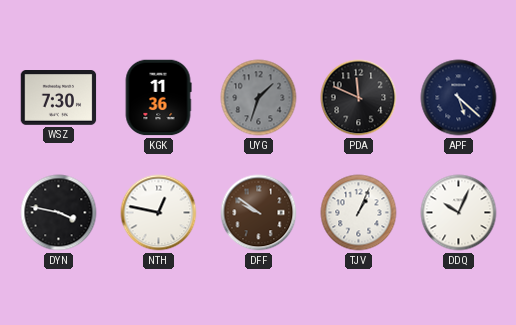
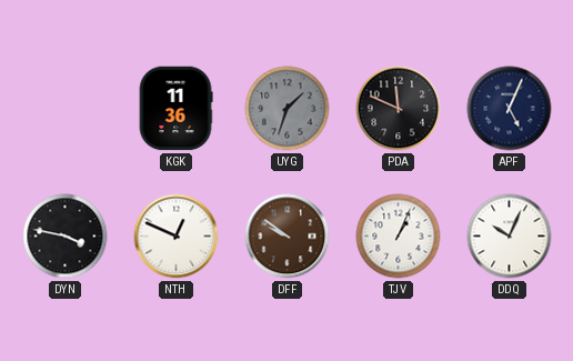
WSZ: 7:30 -> none (59, 98)
APF: 5:22 -> 5:04 (510, 109)
NTH: 12:47 -> 12:49 (177, 237)
